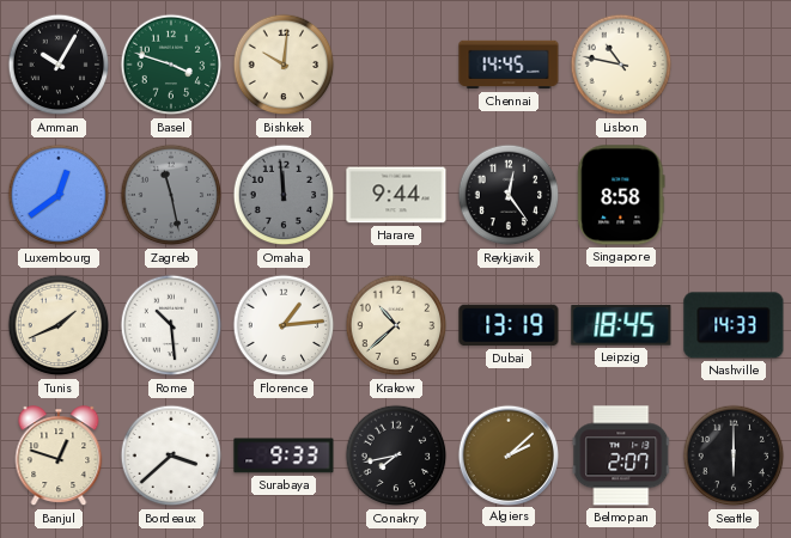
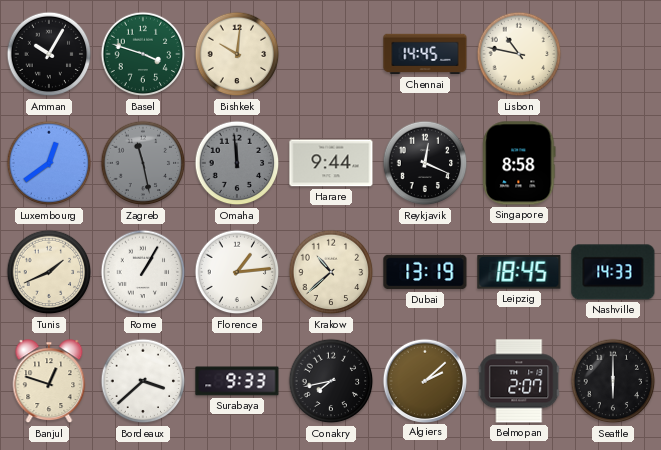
Reykjavik: 12:24 -> 12:19 (425, 163)
Rome: 10:29 -> 1:05 (143, 272)
